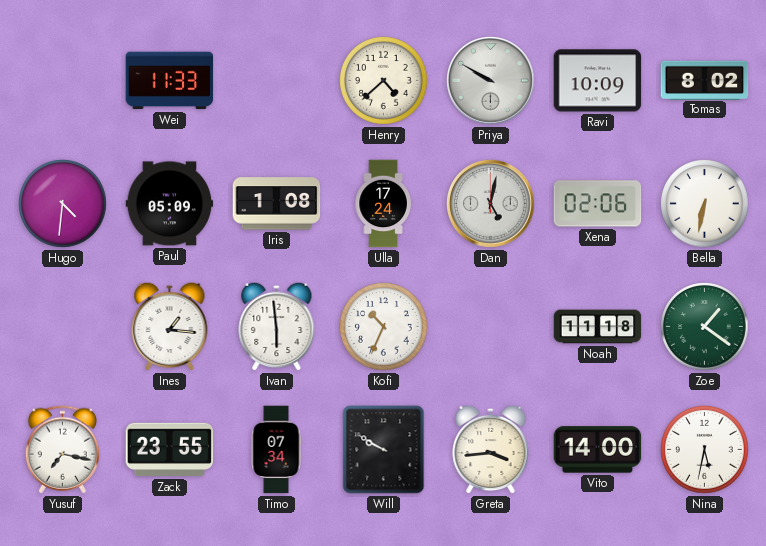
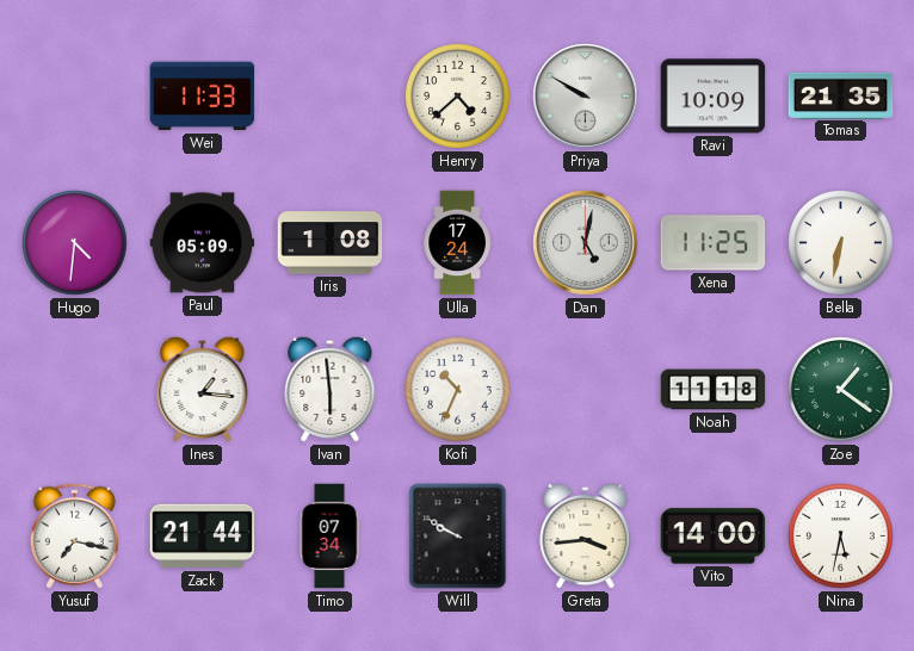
Tomas: 8:02 -> 21:35 (841, 95)
Xena: 02:06 -> 11:25 (714, 243)
Zack: 23:55 -> 21:44 (203, 537)
